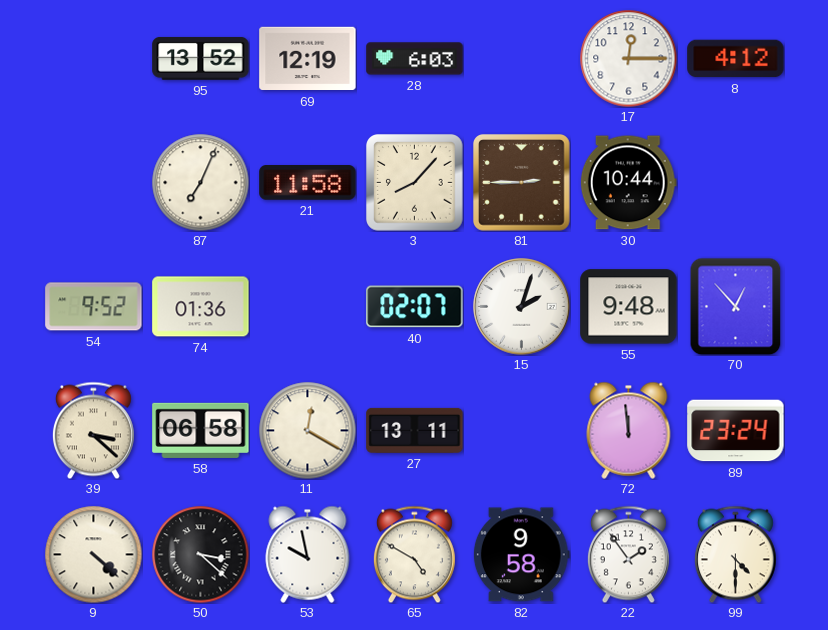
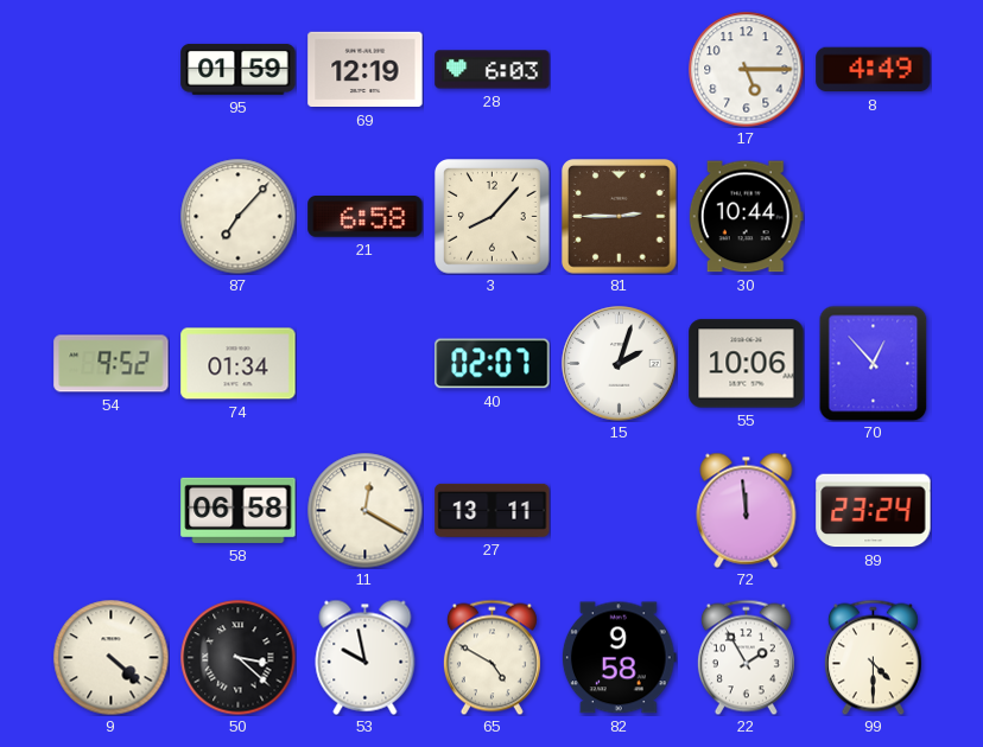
95: 13:52 -> 01:59 (239, 69)
17: 12:15 -> 5:15 (746, 69)
8: 4:12 -> 4:49 (874, 70)
87: 7:04 -> 7:07 (237, 216)
21: 11:58 -> 6:58 (366, 217)
74: 01:36 -> 01:34 (239, 364)
55: 9:48 -> 10:06 (747, 364)
39: 3:22 -> none (93, 430)
22: 1:54 -> 1:55 (746, 657)
